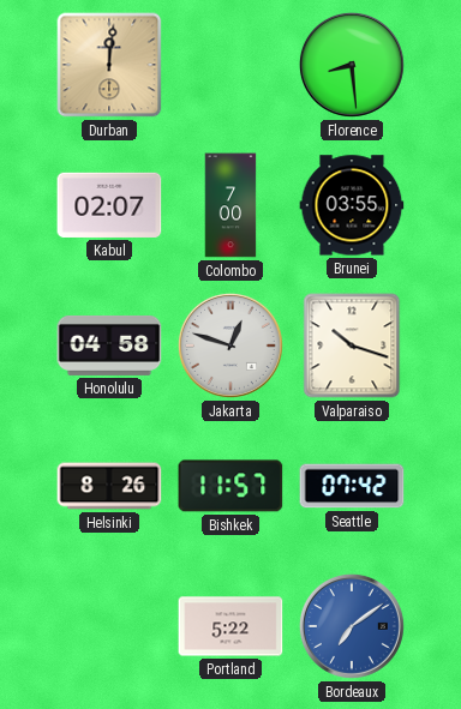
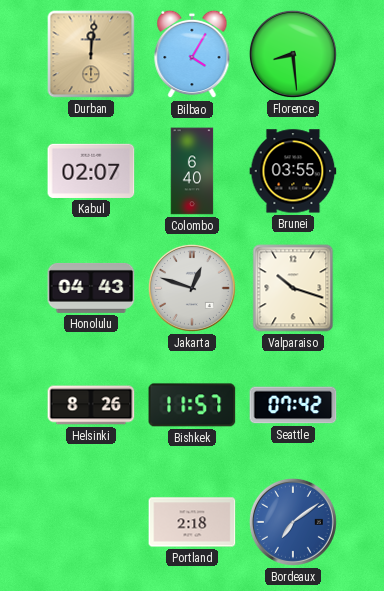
Bilbao: none -> 4:05 (192, 54)
Colombo: 7:00 -> 6:40 (192, 171)
Honolulu: 04:58 -> 04:43 (91, 288)
Portland: 5:22 -> 2:18 (192, 522)
